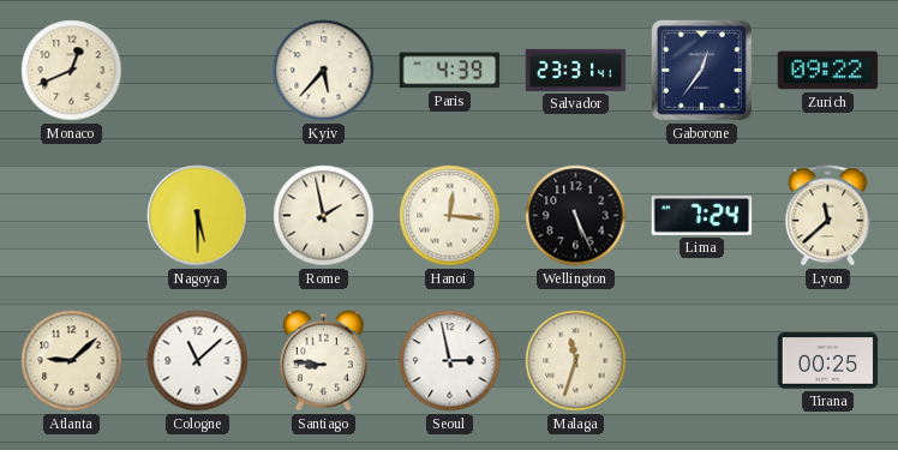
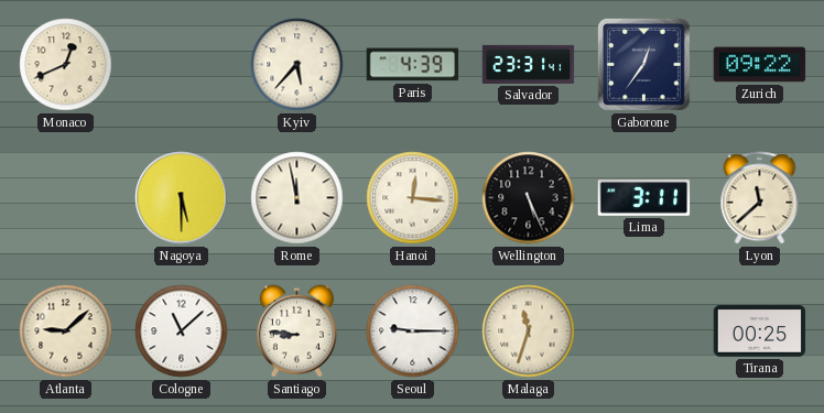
Rome: 1:58 -> 11:58 (297, 198)
Lima: 7:24 -> 3:11 (644, 198)
Seoul: 2:58 -> 9:15 (413, 332)
